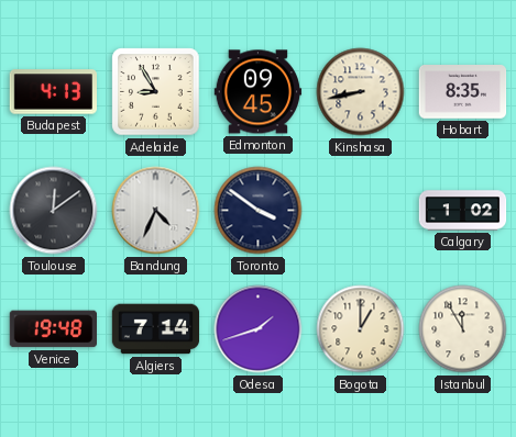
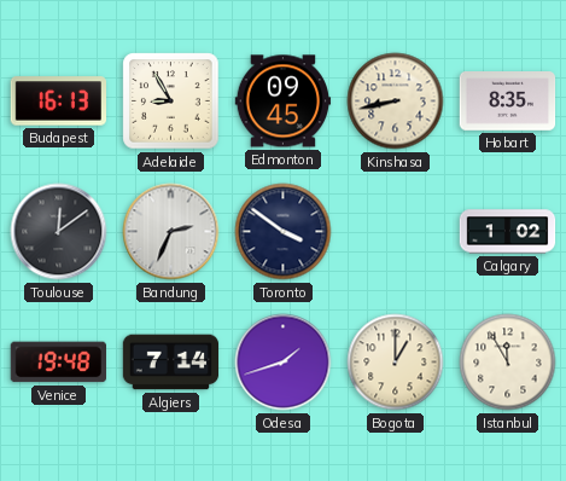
Budapest: 4:13 -> 16:13 (58, 102)
Bandung: 4:34 -> 2:34 (171, 232)
